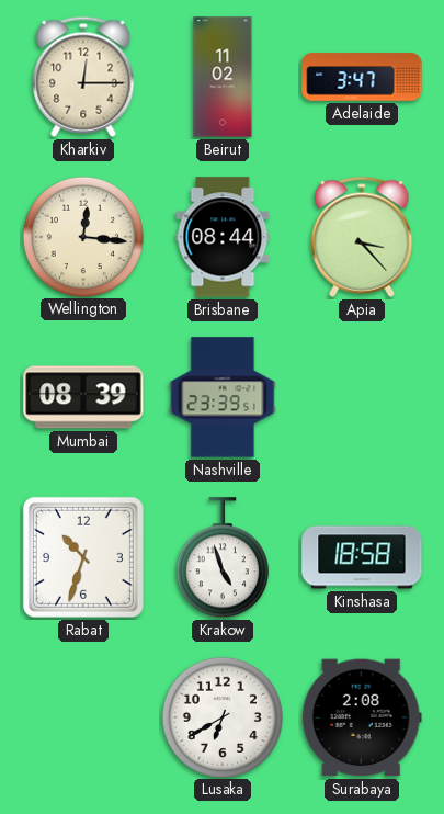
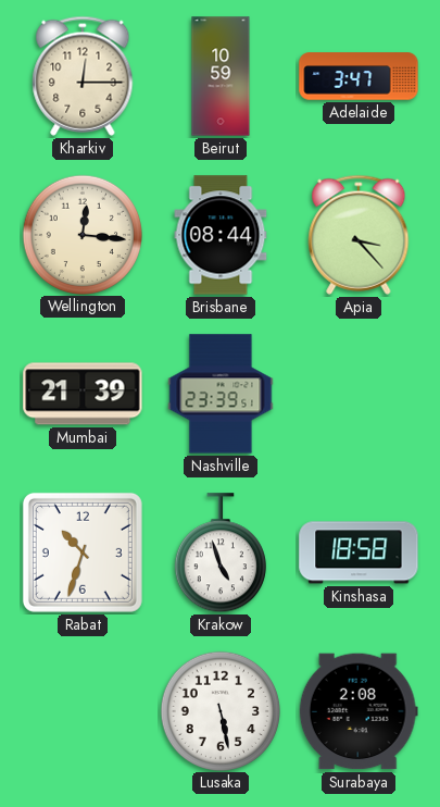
Beirut: 11:02 -> 10:59 (221, 76)
Mumbai: 08:39 -> 21:39 (83, 394)
Lusaka: 6:40 -> 5:28 (219, 710)
